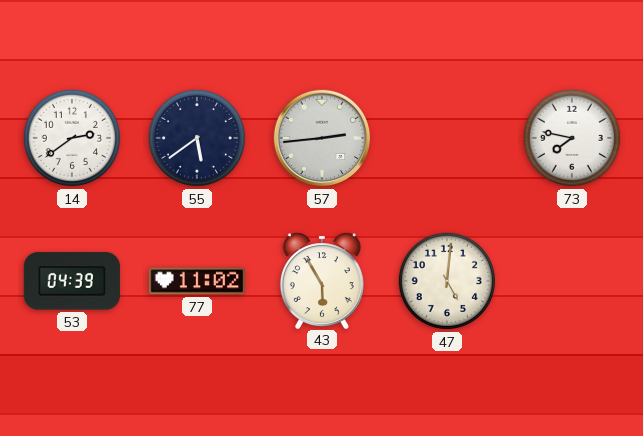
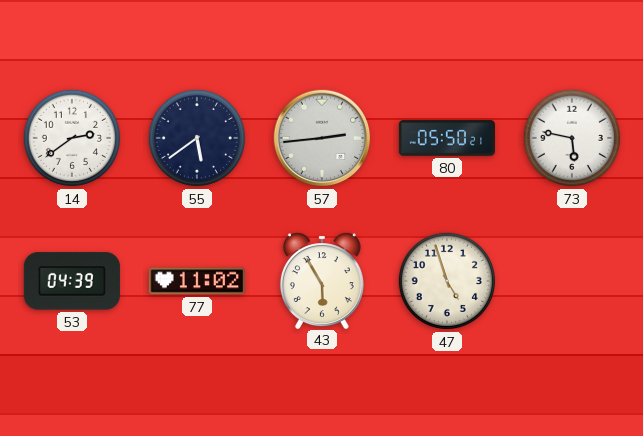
80: none -> 05:50 (447, 138)
73: 7:47 -> 5:47 (572, 138)
47: 5:01 -> 4:57 (447, 281)
